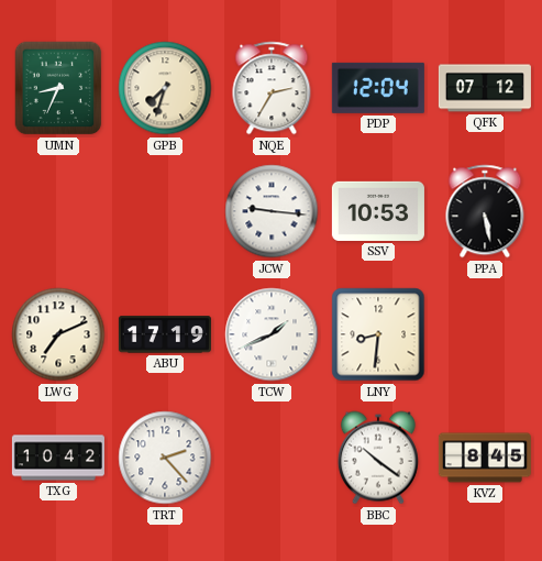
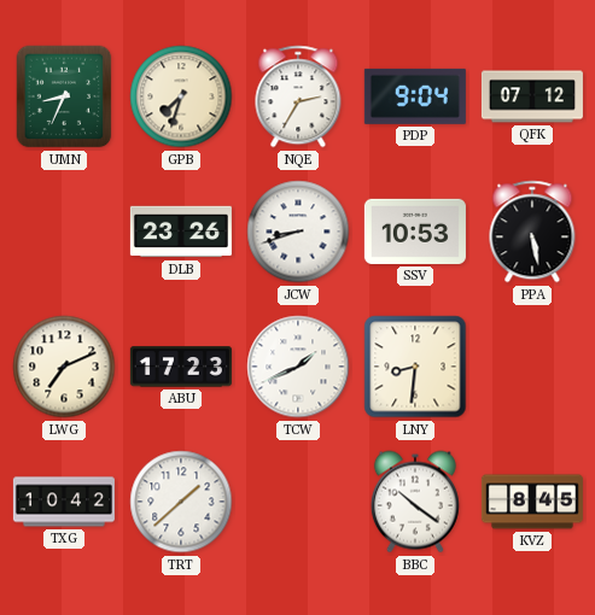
PDP: 12:04 -> 9:04 (415, 96)
DLB: none -> 23:26 (181, 232)
JCW: 9:16 -> 8:42 (298, 232)
ABU: 17:19 -> 17:23 (181, 367)
TRT: 2:23 -> 1:38 (181, 502)
